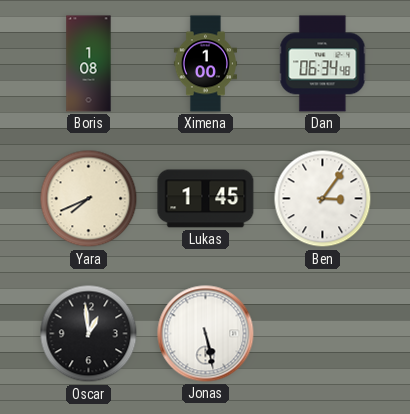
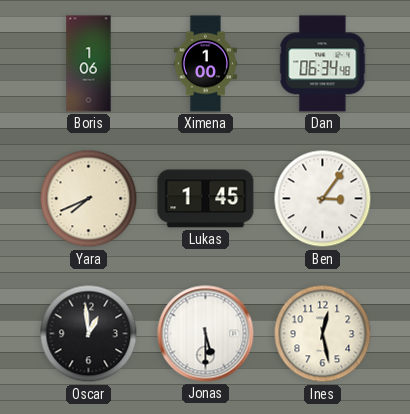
Boris: 1:08 -> 1:06 (89, 64)
Jonas: 5:28 -> 5:30 (206, 334)
Ines: none -> 12:28 (323, 334)
